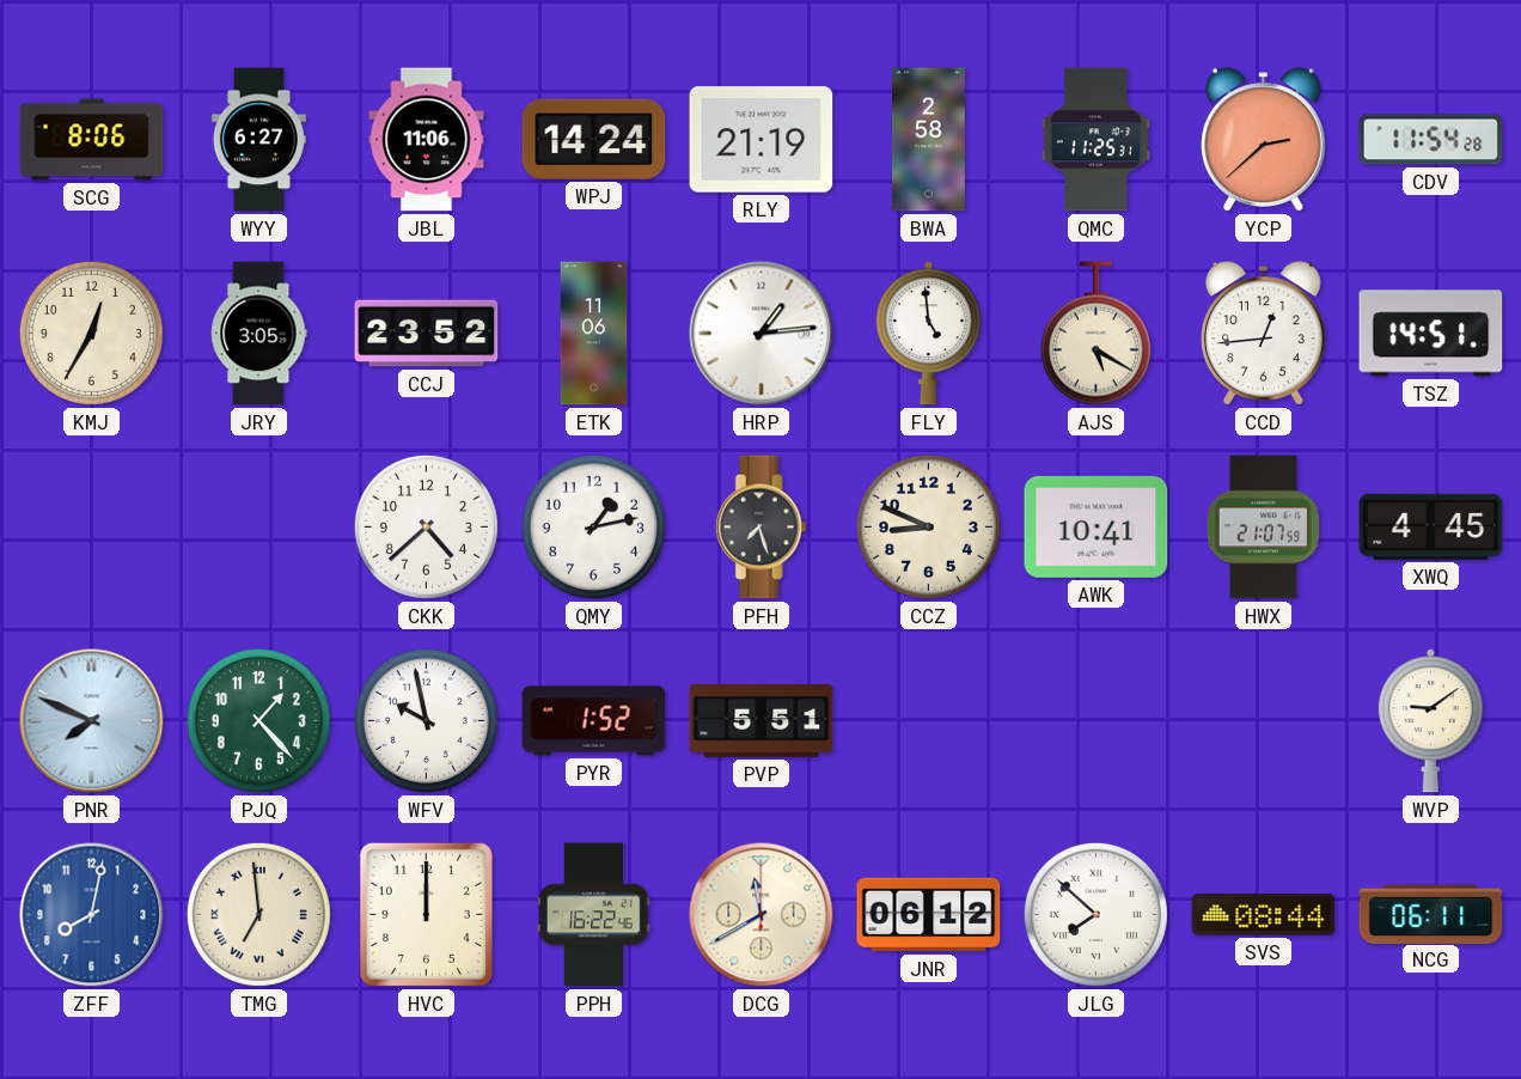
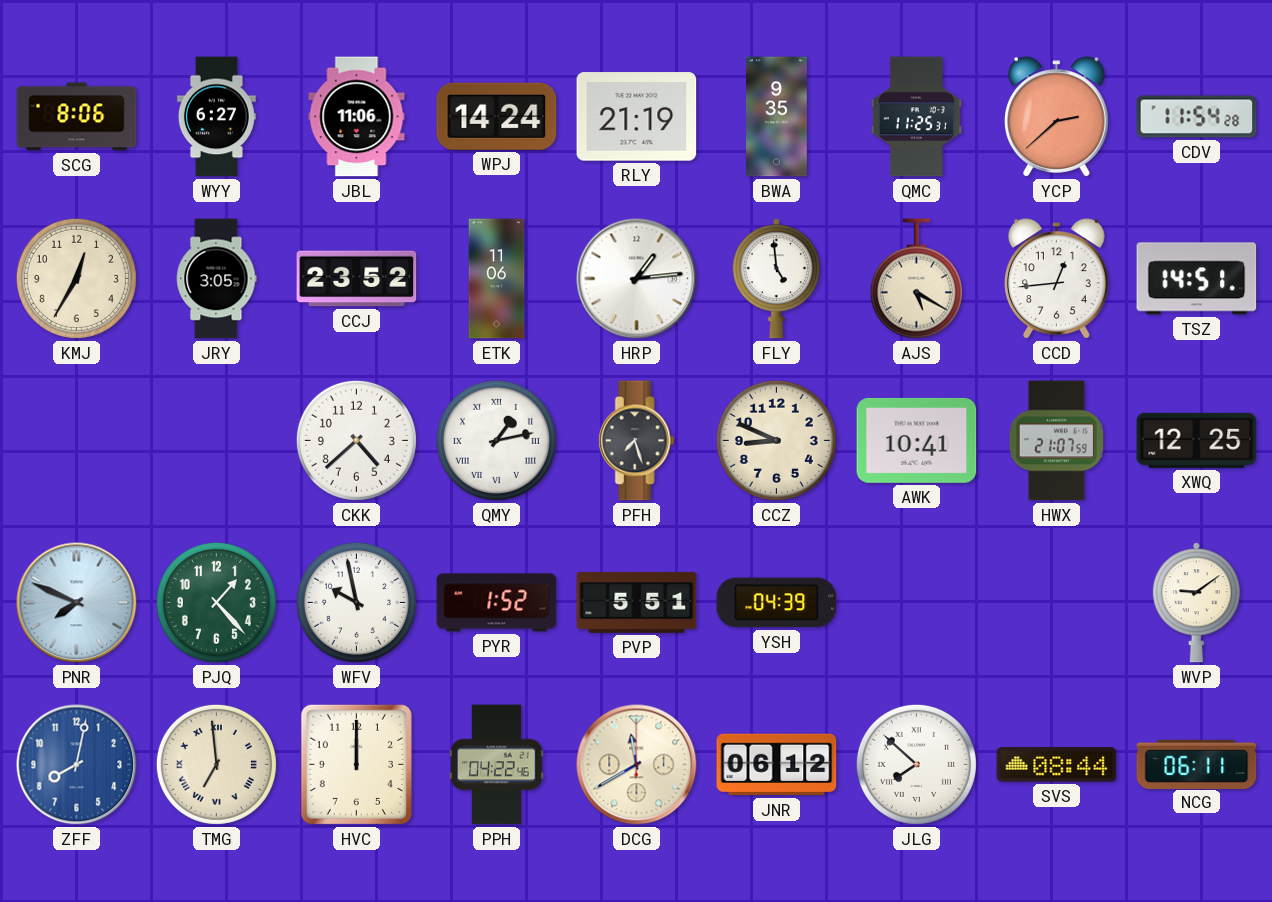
BWA: 2:58 -> 9:35 (777, 117)
QMY numerals: Arabic -> Roman (496, 440)
XWQ: 4:45 -> 12:25 (1197, 440)
YSH: none -> 04:39 (777, 603)
PPH: 16:22 -> 04:22 (497, 765)
